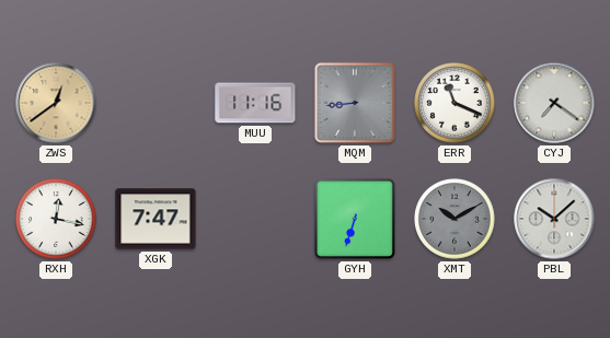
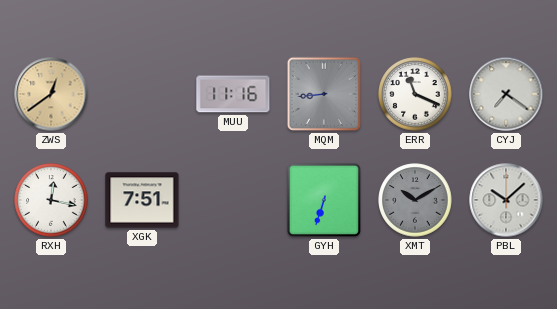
XGK: 7:47 -> 7:51 (142, 200)
